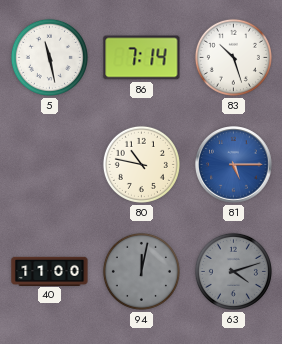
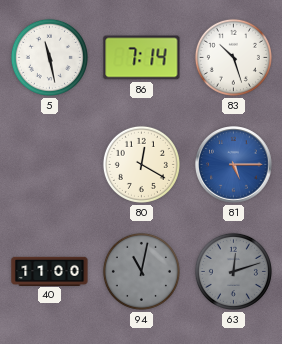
80: 10:47 -> 12:20 (141, 164)
94: 12:02 -> 11:02 (141, 271)
63: 4:12 -> 12:12 (233, 271)
